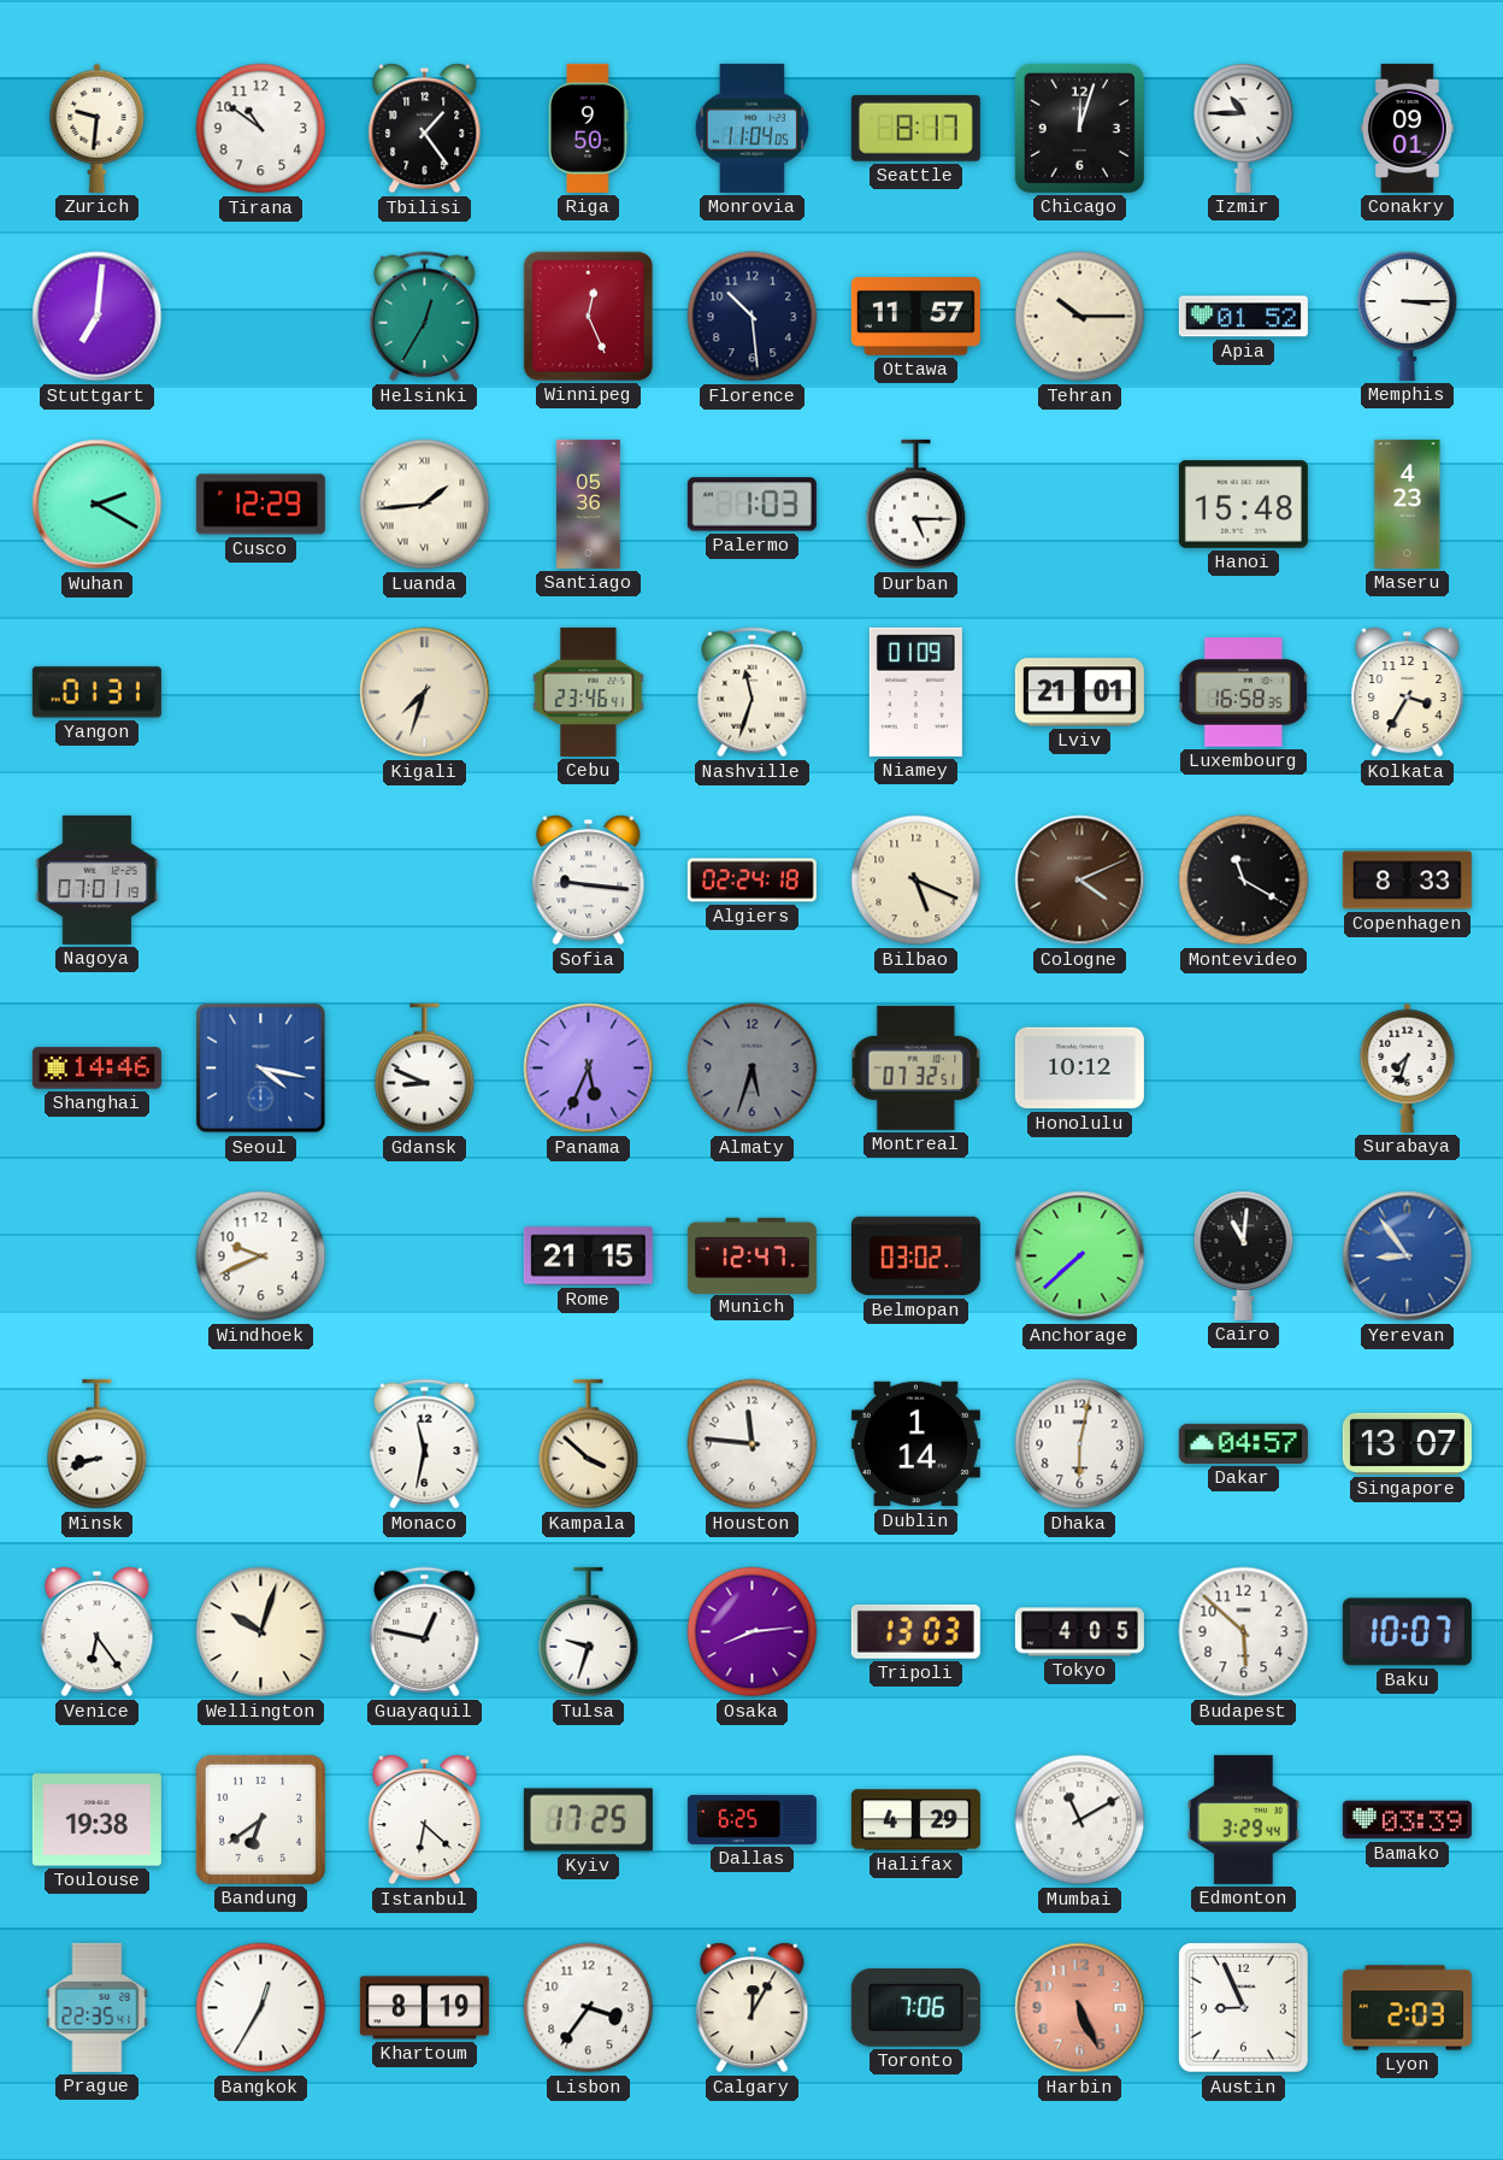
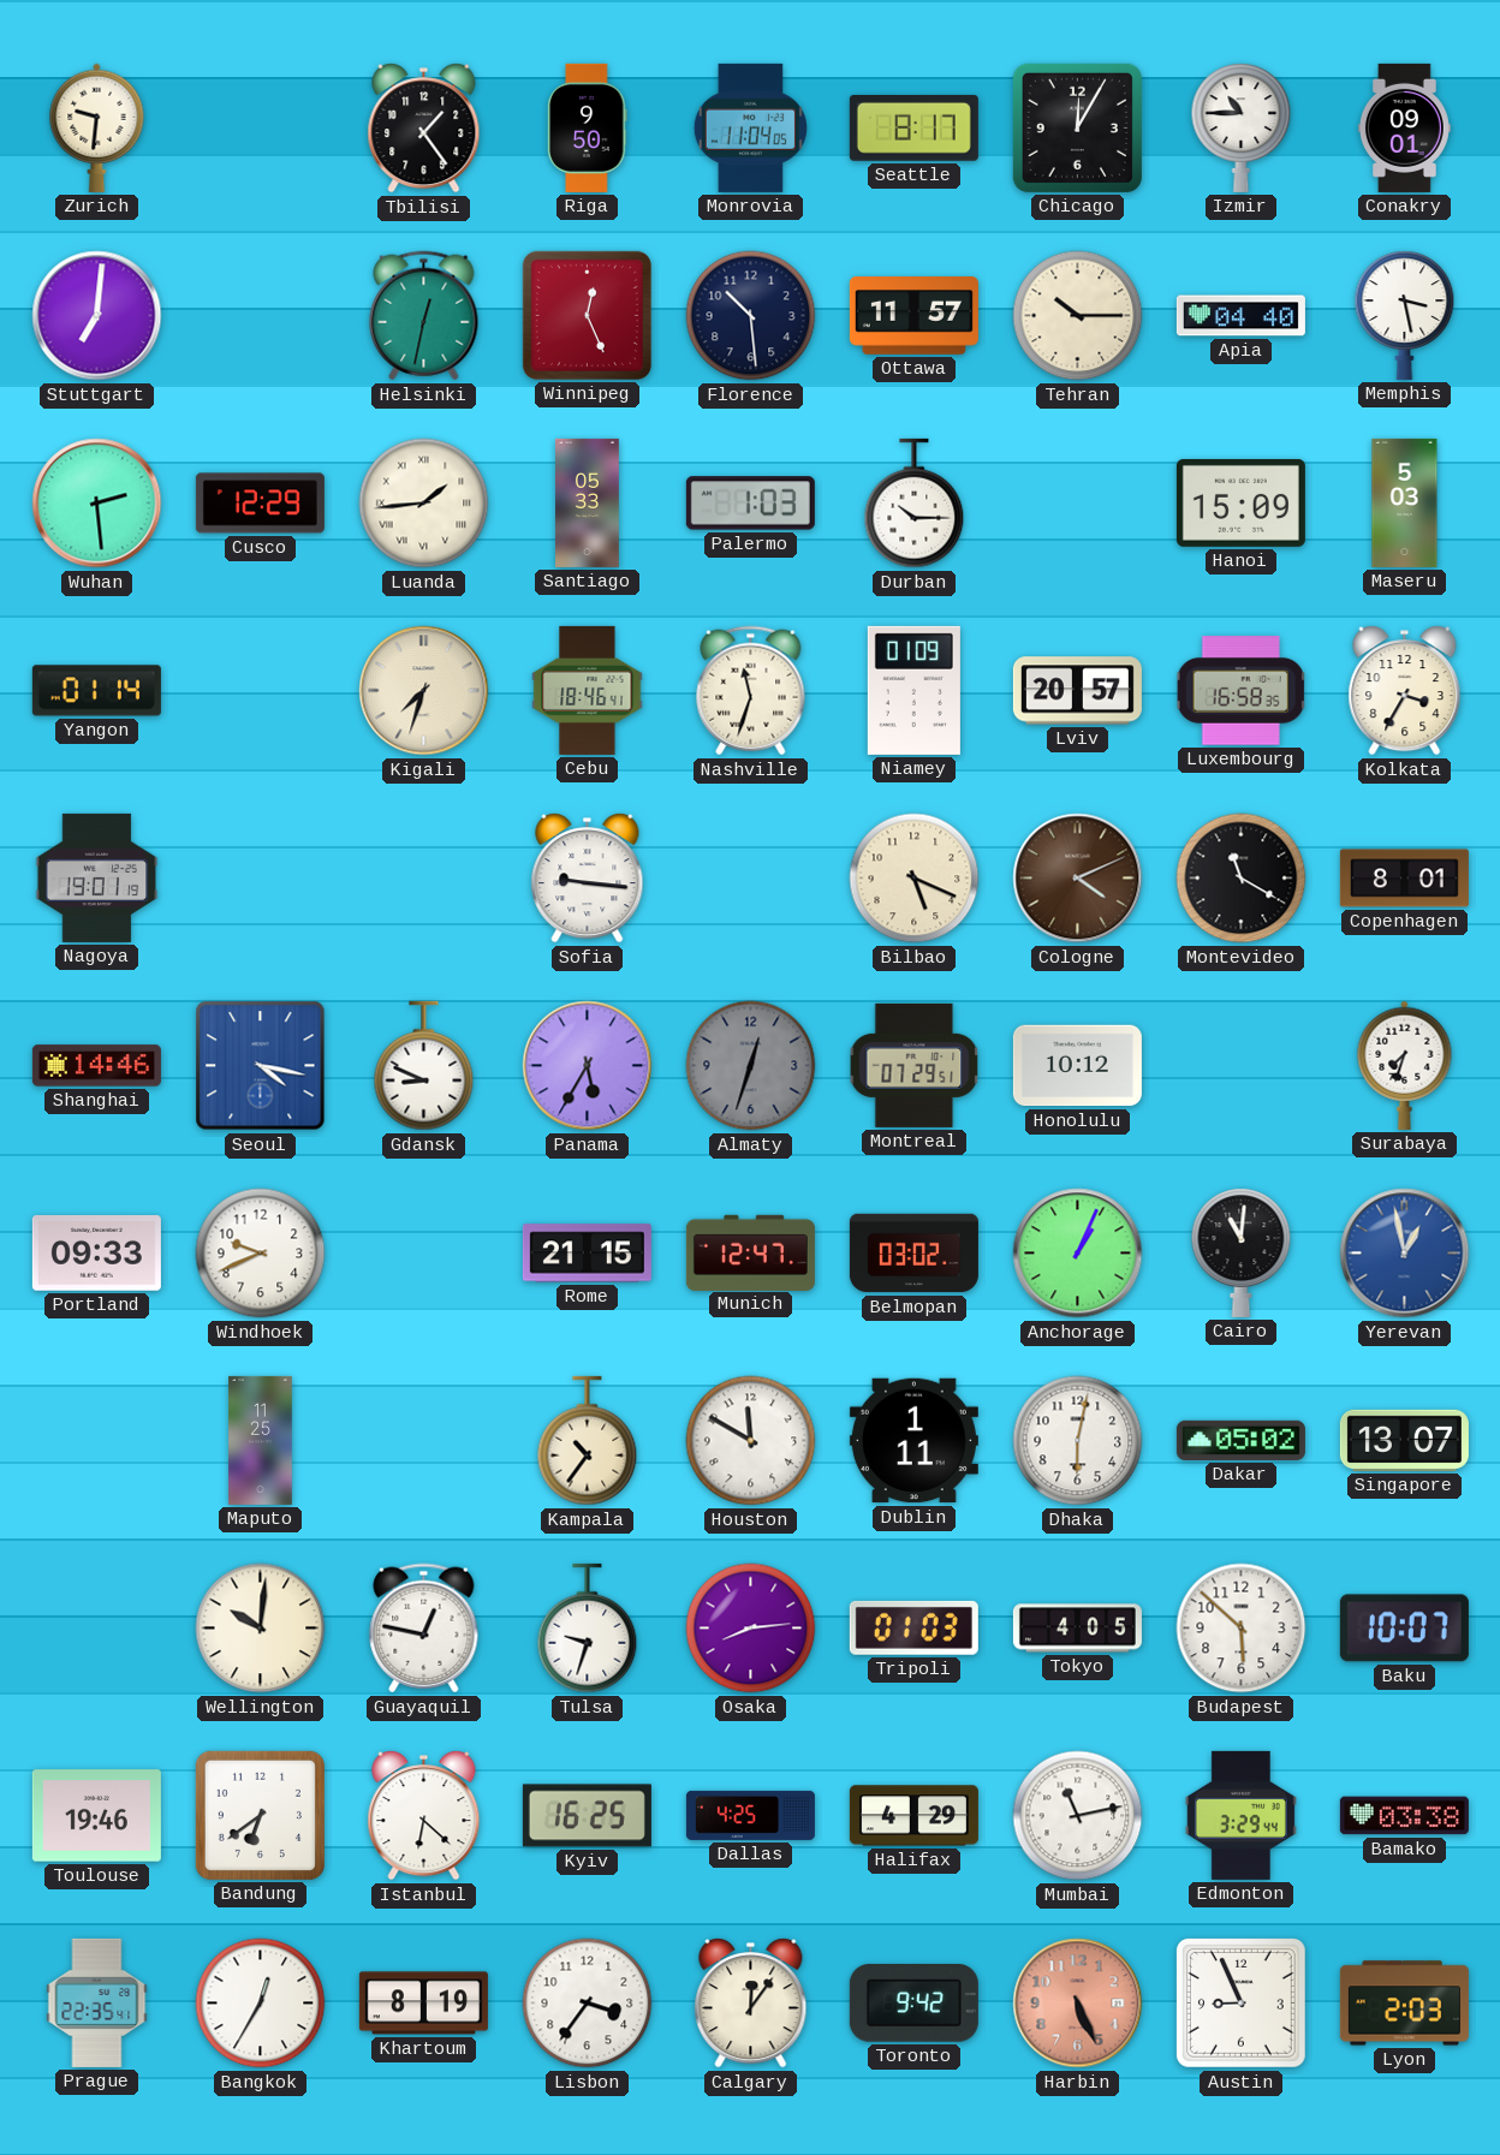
Tirana: 10:51 -> none (261, 129)
Chicago: 12:03 -> 12:05 (1077, 127)
Helsinki: 12:35 -> 12:32 (424, 316)
Apia: 01:52 -> 04:40 (1240, 316)
Memphis: 3:15 -> 3:28 (1405, 315)
Wuhan: 2:20 -> 2:29 (97, 504)
Santiago: 05:36 -> 05:33 (588, 502)
Durban: 5:15 -> 10:15 (915, 504)
Hanoi: 15:48 -> 15:09 (1240, 502)
Maseru: 4:23 -> 5:03 (1405, 502)
Yangon: 01:31 -> 01:14 (96, 691)
Cebu: 23:46 -> 18:46 (588, 690)
Lviv: 21:01 -> 20:57 (1077, 691)
Nagoya: 07:01 -> 19:01 (97, 877)
Algiers: 02:24 -> none (751, 881)
Copenhagen: 8:33 -> 8:01 (1404, 879)
Panama: 5:34 -> 5:35 (588, 1066)
Almaty: 5:33 -> 12:33 (751, 1066)
Montreal: 07:32 -> 07:29 (915, 1065)
Portland: none -> 09:33 (96, 1254)
Anchorage: 7:38 -> 1:04 (1078, 1254)
Yerevan: 8:54 -> 12:58 (1405, 1254)
Minsk: 8:42 -> none (98, 1444)
Maputo: none -> 11:25 (261, 1440)
Monaco: 11:32 -> none (425, 1444)
Kampala: 3:52 -> 10:36 (588, 1441)
Houston: 11:46 -> 11:50 (751, 1441)
Dublin: 1:14 -> 1:11 (913, 1441)
Dakar: 04:57 -> 05:02 (1240, 1440)
Venice: 6:24 -> none (98, 1632)
Wellington: 10:03 -> 10:01 (261, 1629)
Tripoli: 13:03 -> 01:03 (913, 1627)
Toulouse: 19:38 -> 19:46 (96, 1816)
Kyiv: 17:25 -> 16:25 (587, 1816)
Dallas: 6:25 -> 4:25 (750, 1815)
Mumbai: 11:10 -> 11:13 (1078, 1816)
Bamako: 03:39 -> 03:38 (1404, 1816)
Calgary: 12:05 -> 12:06 (751, 2004)
Toronto: 7:06 -> 9:42 (913, 2004)
